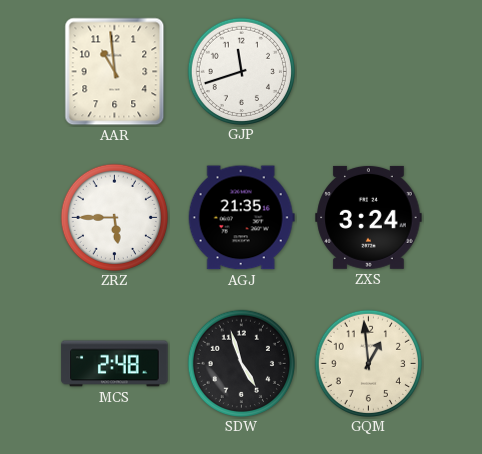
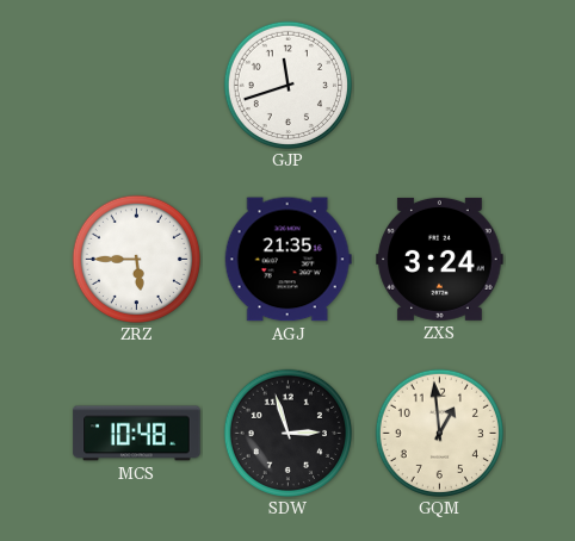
AAR: 10:59 -> none (115, 72)
MCS: 2:48 -> 10:48 (137, 434)
SDW: 4:57 -> 2:57 (287, 433)
